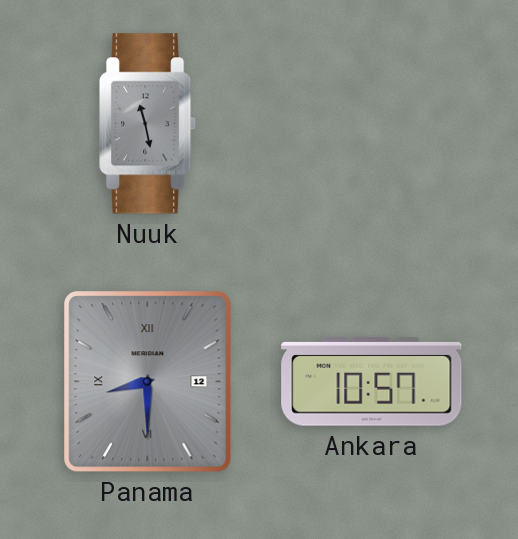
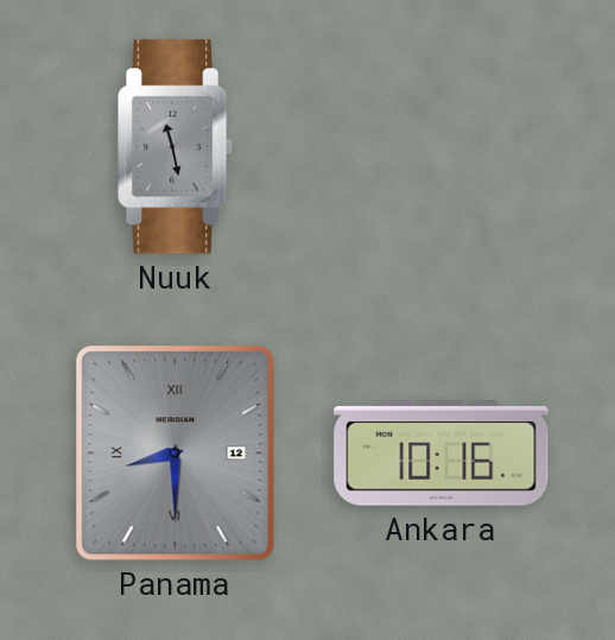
Ankara: 10:57 -> 10:16 (442, 454)
